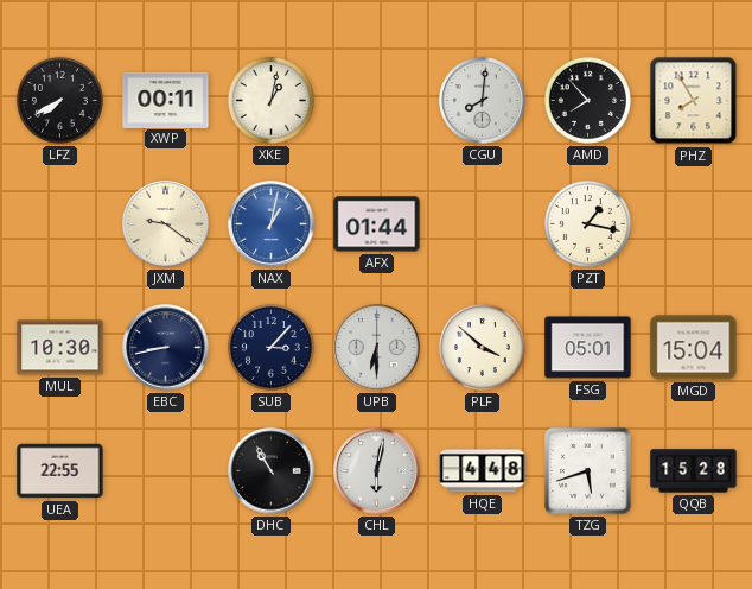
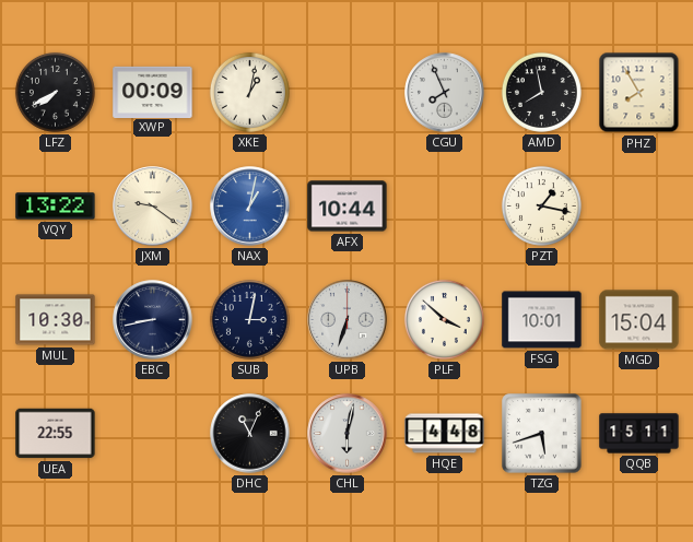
XWP: 00:11 -> 00:09 (153, 92)
CGU: 8:01 -> 7:56 (445, 93)
AMD: 7:53 -> 7:58 (541, 92)
VQY: none -> 13:22 (56, 207)
AFX: 01:44 -> 10:44 (348, 207)
SUB: 3:07 -> 3:02 (249, 319)
UPB: 6:30 -> 6:33 (348, 320)
FSG: 05:01 -> 10:01 (542, 320)
DHC: 10:55 -> 11:04 (250, 434)
QQB: 15:28 -> 15:11 (639, 434)
